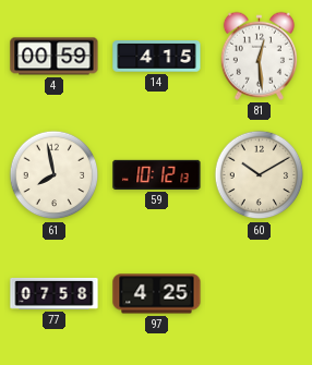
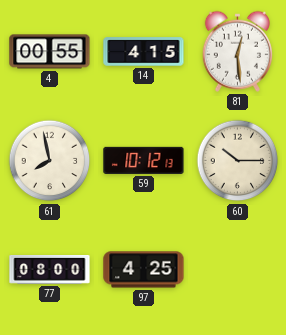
4: 00:59 -> 00:55 (50, 52)
60: 10:10 -> 10:15 (238, 161)
77: 07:58 -> 08:00 (50, 270)
